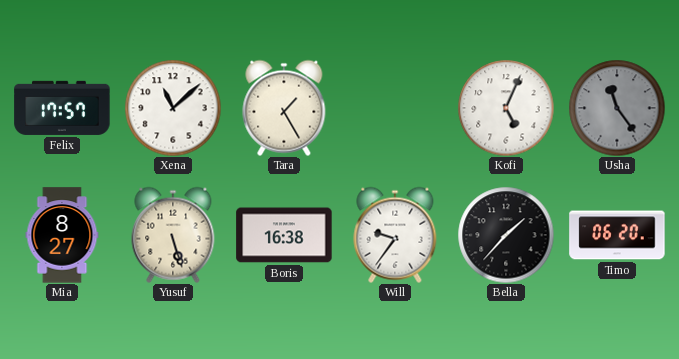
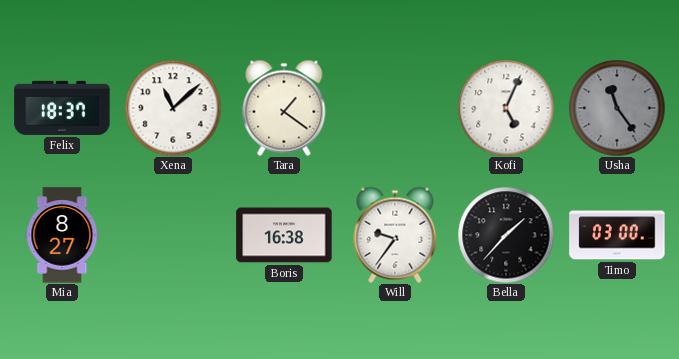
Felix: 17:57 -> 18:37 (62, 108)
Tara: 1:25 -> 1:21 (284, 108)
Yusuf: 5:27 -> none (173, 235)
Timo: 06:20 -> 03:00 (617, 235)
